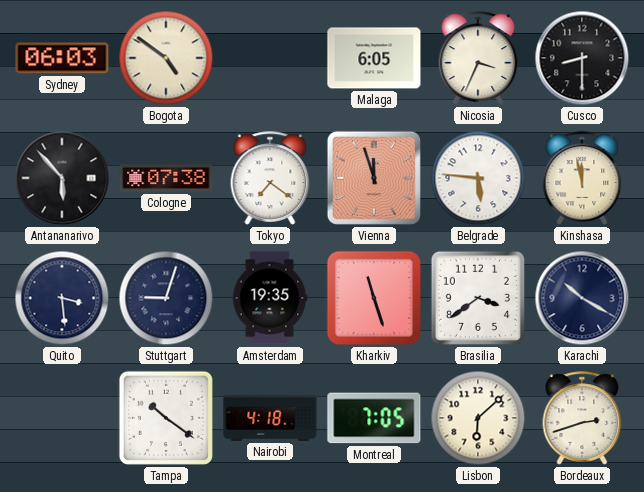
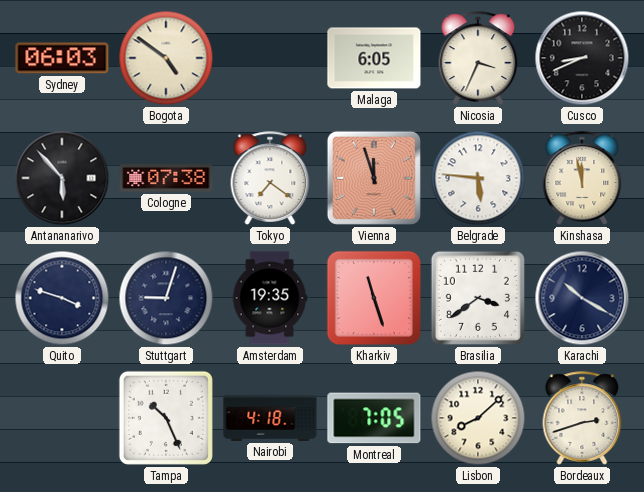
Cusco: 8:30 -> 8:41 (582, 58)
Quito: 3:29 -> 3:48 (62, 298)
Tampa: 10:21 -> 10:26 (166, 418)
Lisbon: 6:08 -> 8:08 (478, 418)
